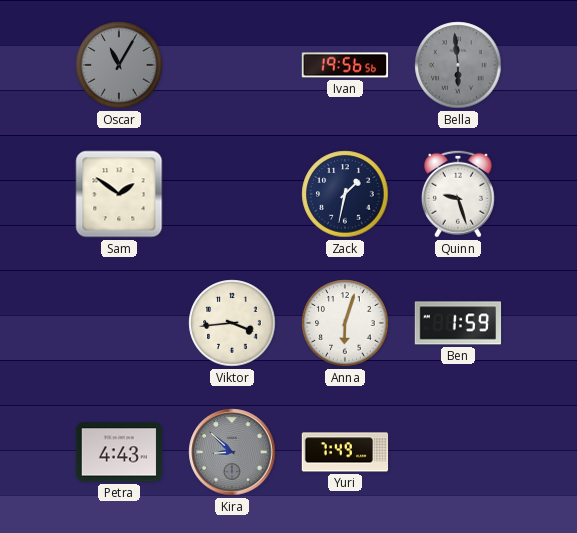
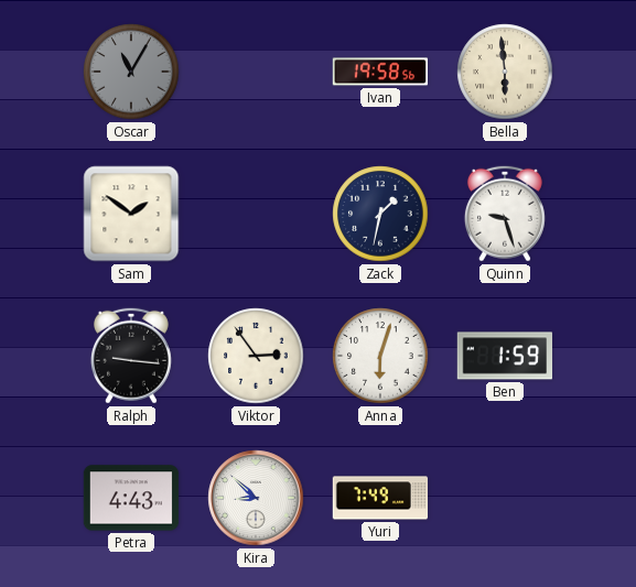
Ivan: 19:56 -> 19:58 (380, 72)
Bella dial: grey -> cream (505, 72)
Ralph: none -> 9:16 (131, 356)
Viktor: 3:44 -> 2:54 (256, 356)
Kira dial: grey -> white (256, 498)
